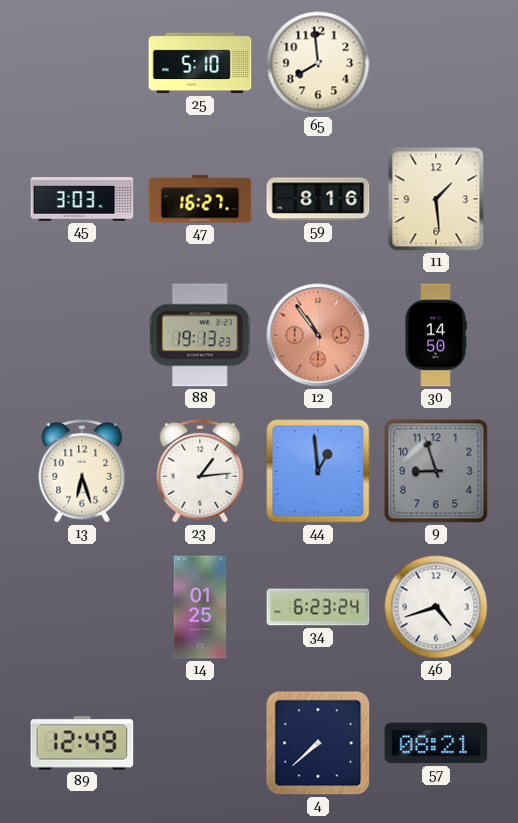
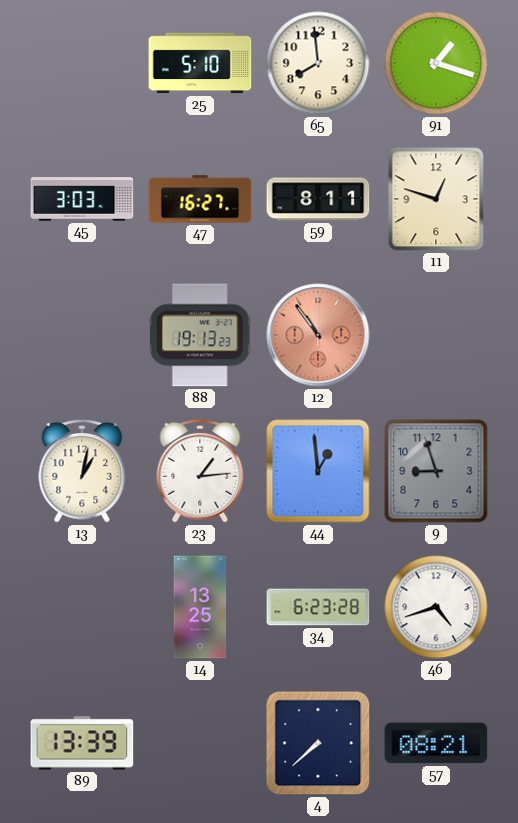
91: none -> 1:18 (436, 63)
59: 8:16 -> 8:11 (318, 199)
11: 1:29 -> 12:48 (436, 199)
30: 14:50 -> none (436, 335)
13: 6:27 -> 1:02 (82, 471)
14: 01:25 -> 13:25 (200, 607)
34: 6:23:24 -> 6:23:28 (318, 607)
89: 12:49 -> 13:39 (82, 743)
